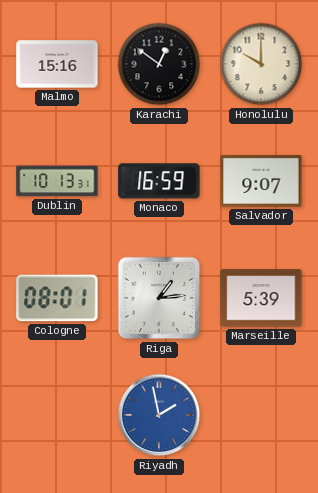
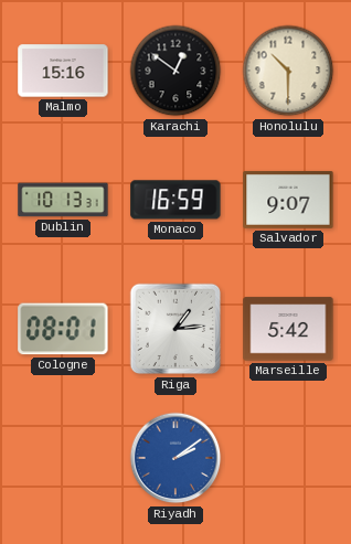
Honolulu: 10:00 -> 10:30 (288, 71)
Marseille: 5:39 -> 5:42 (288, 329)
Riyadh: 1:58 -> 2:09 (175, 458)
